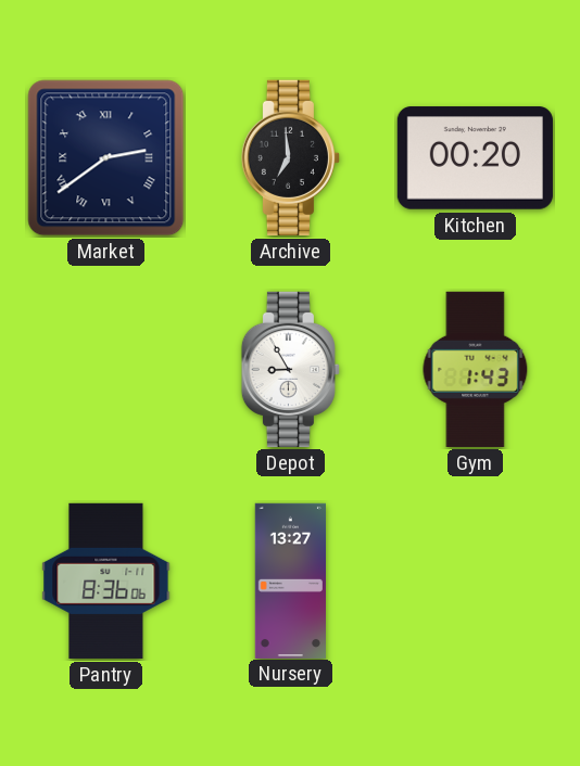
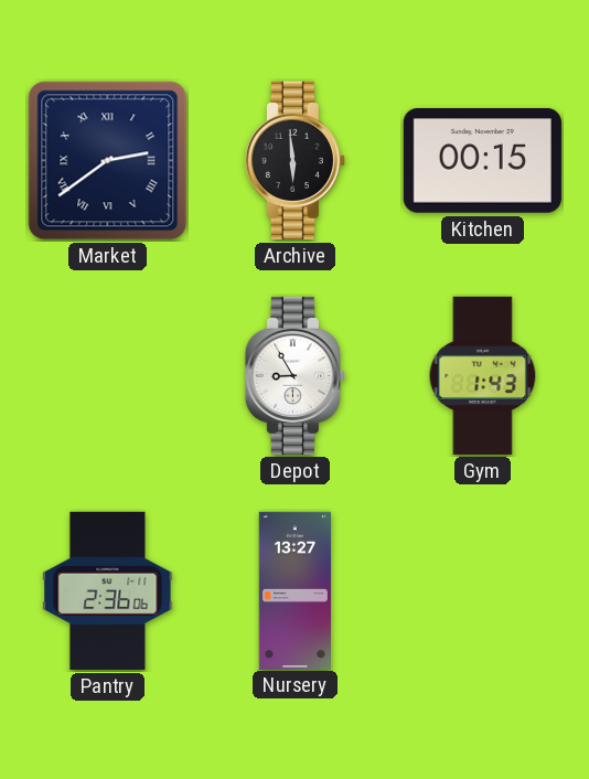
Archive: 6:59 -> 5:59 (294, 160)
Kitchen: 00:20 -> 00:15 (482, 161)
Pantry: 8:36 -> 2:36 (108, 590)
